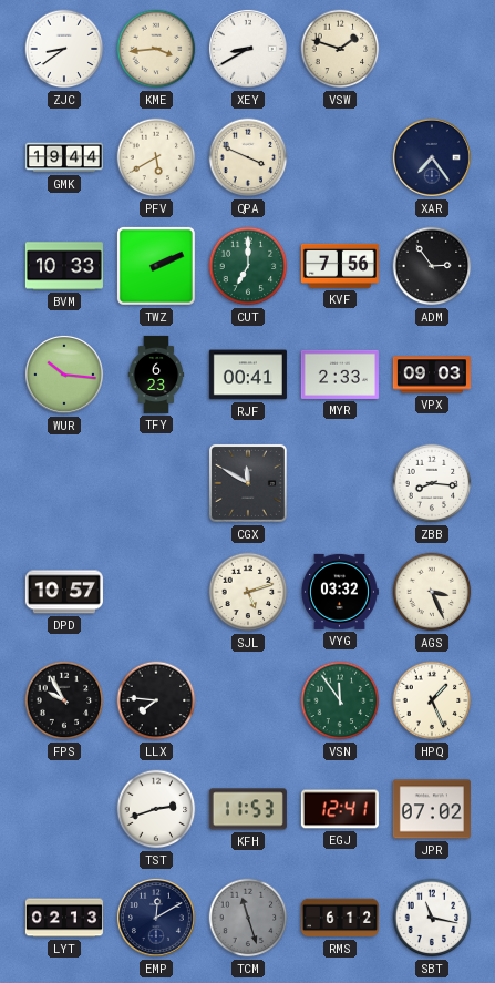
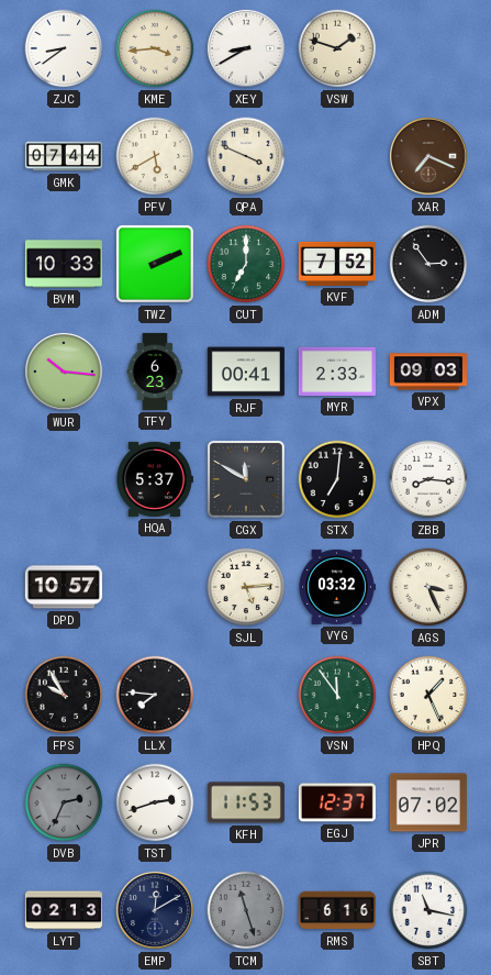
GMK: 19:44 -> 07:44 (64, 156)
XAR: 7:24 -> 7:19 (428, 156)
XAR dial: navy -> brown (428, 156)
KVF: 7:56 -> 7:52 (337, 264)
HQA: none -> 5:37 (155, 479)
STX: none -> 7:01 (337, 479)
SJL: 5:12 -> 5:14 (246, 587)
DVB: none -> 2:34 (64, 802)
EGJ: 12:41 -> 12:37 (337, 802)
RMS: 6:12 -> 6:16 (337, 910)
